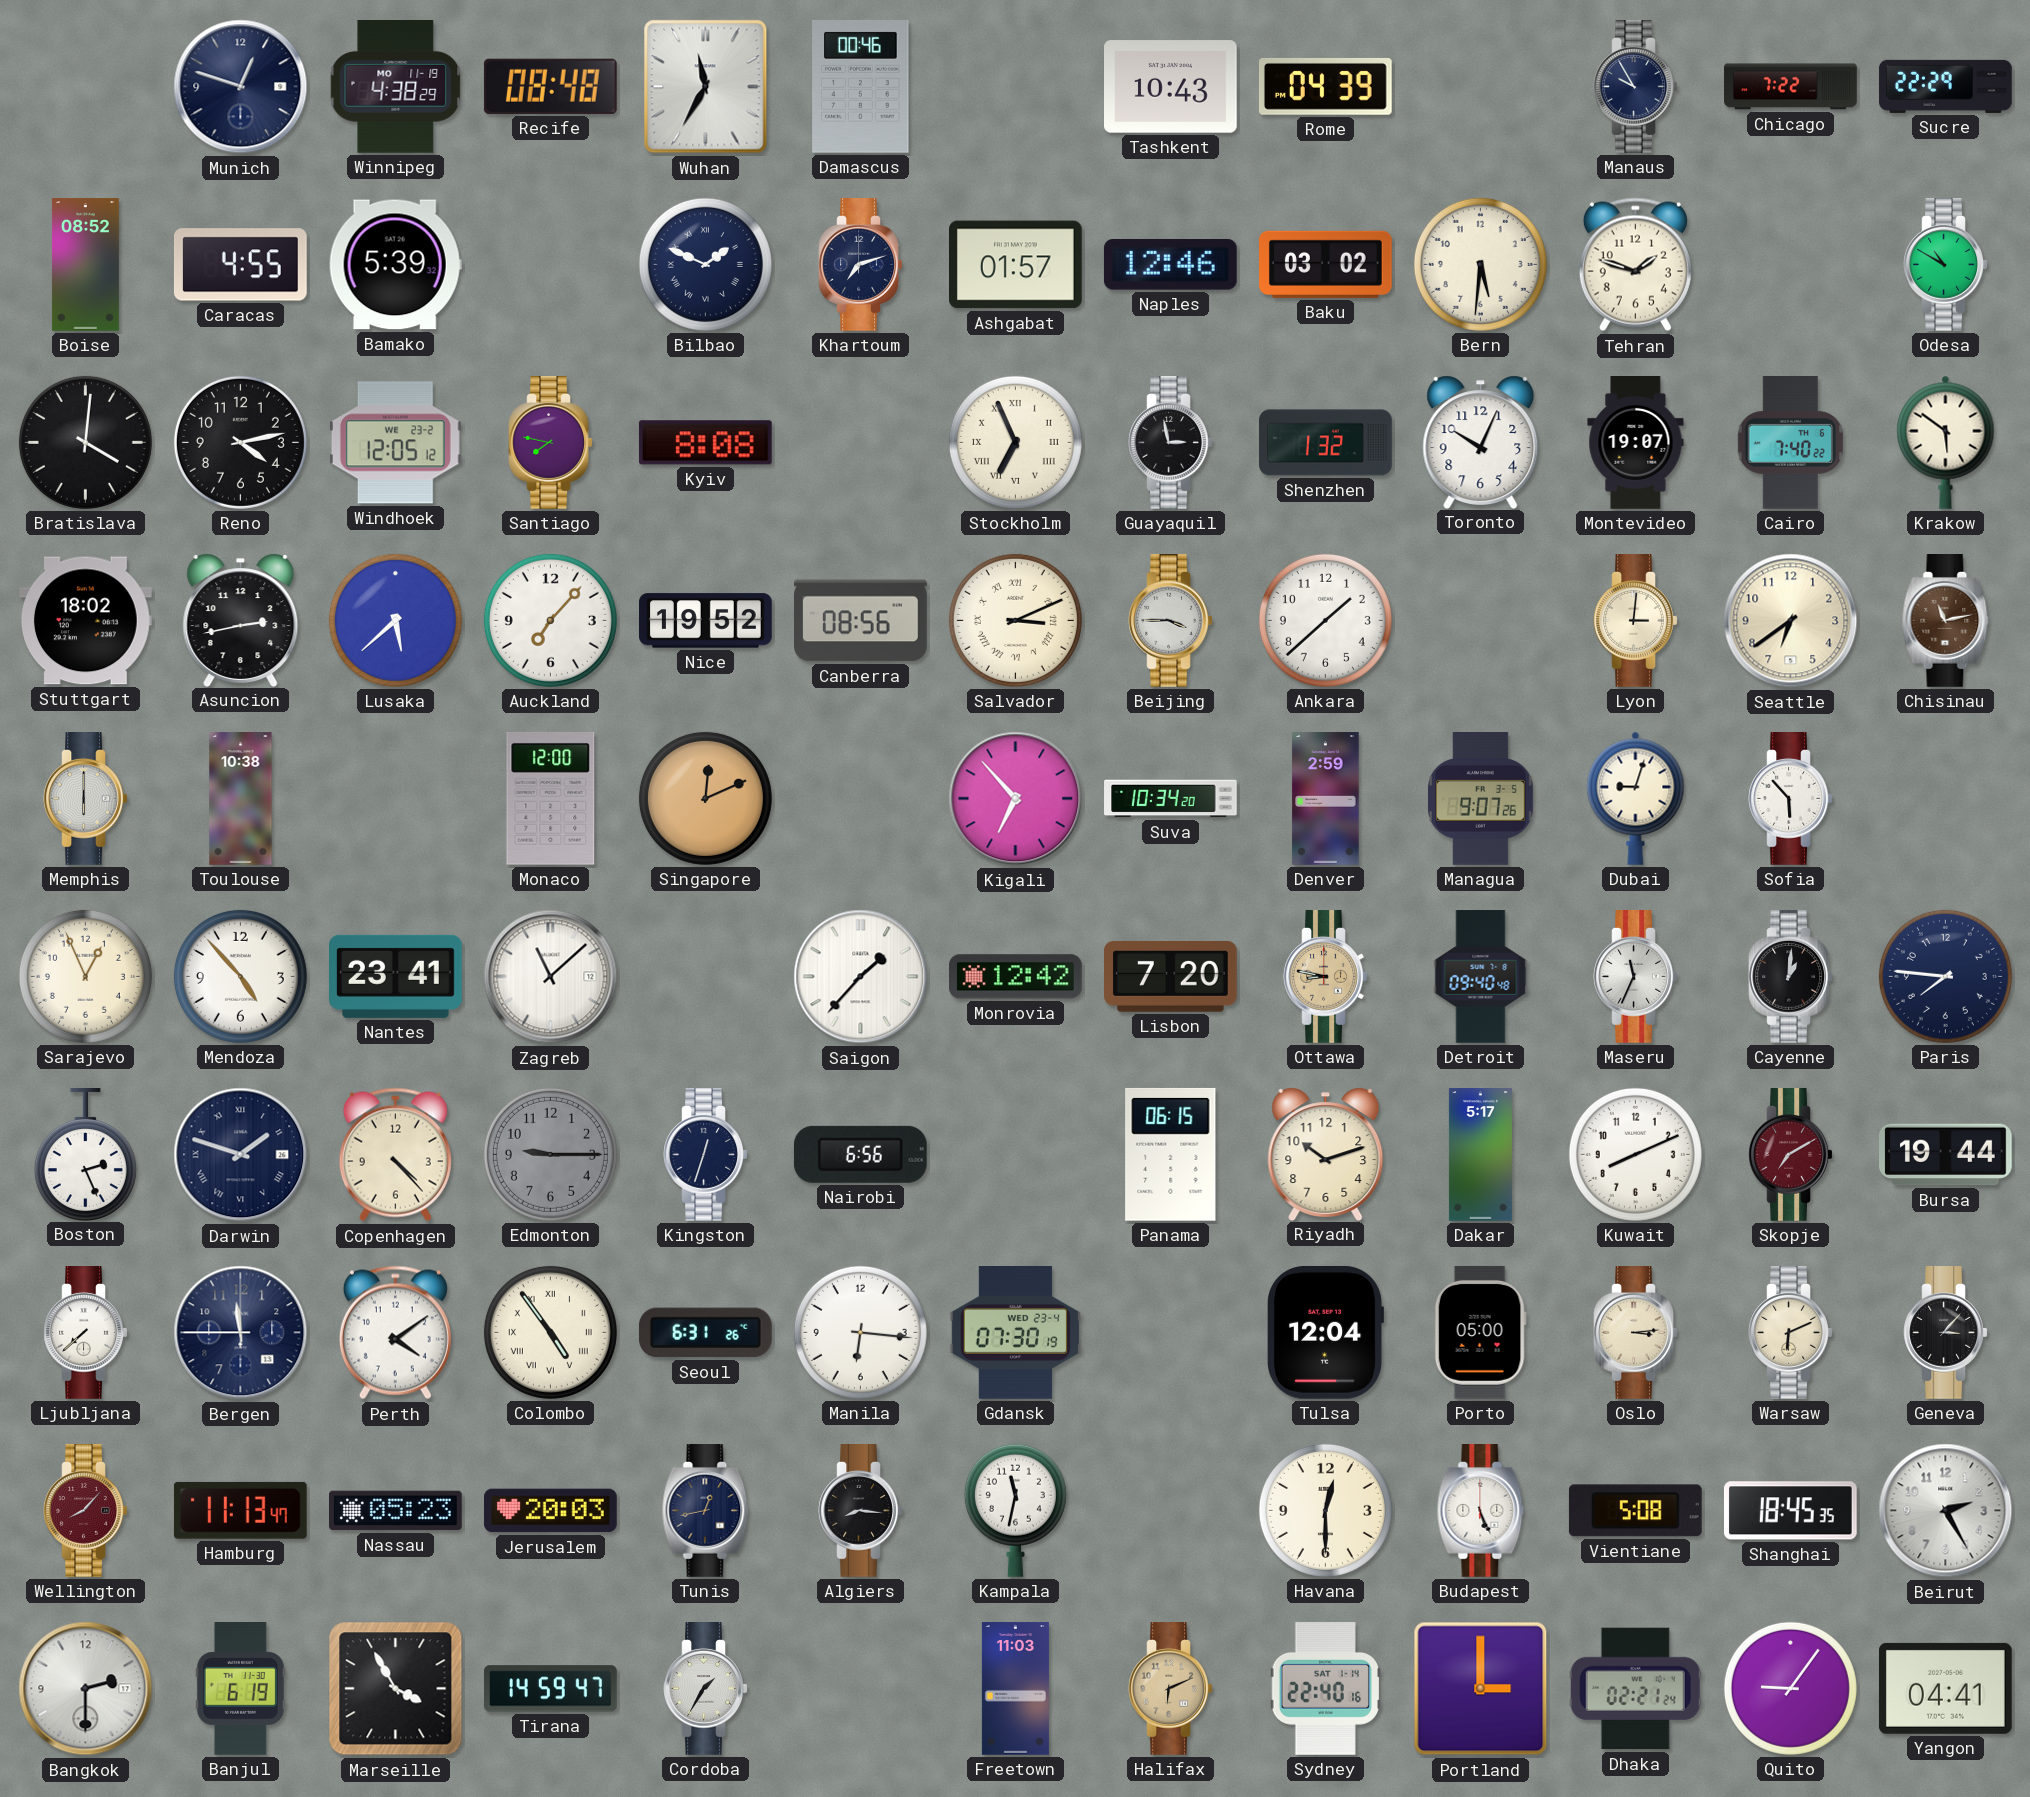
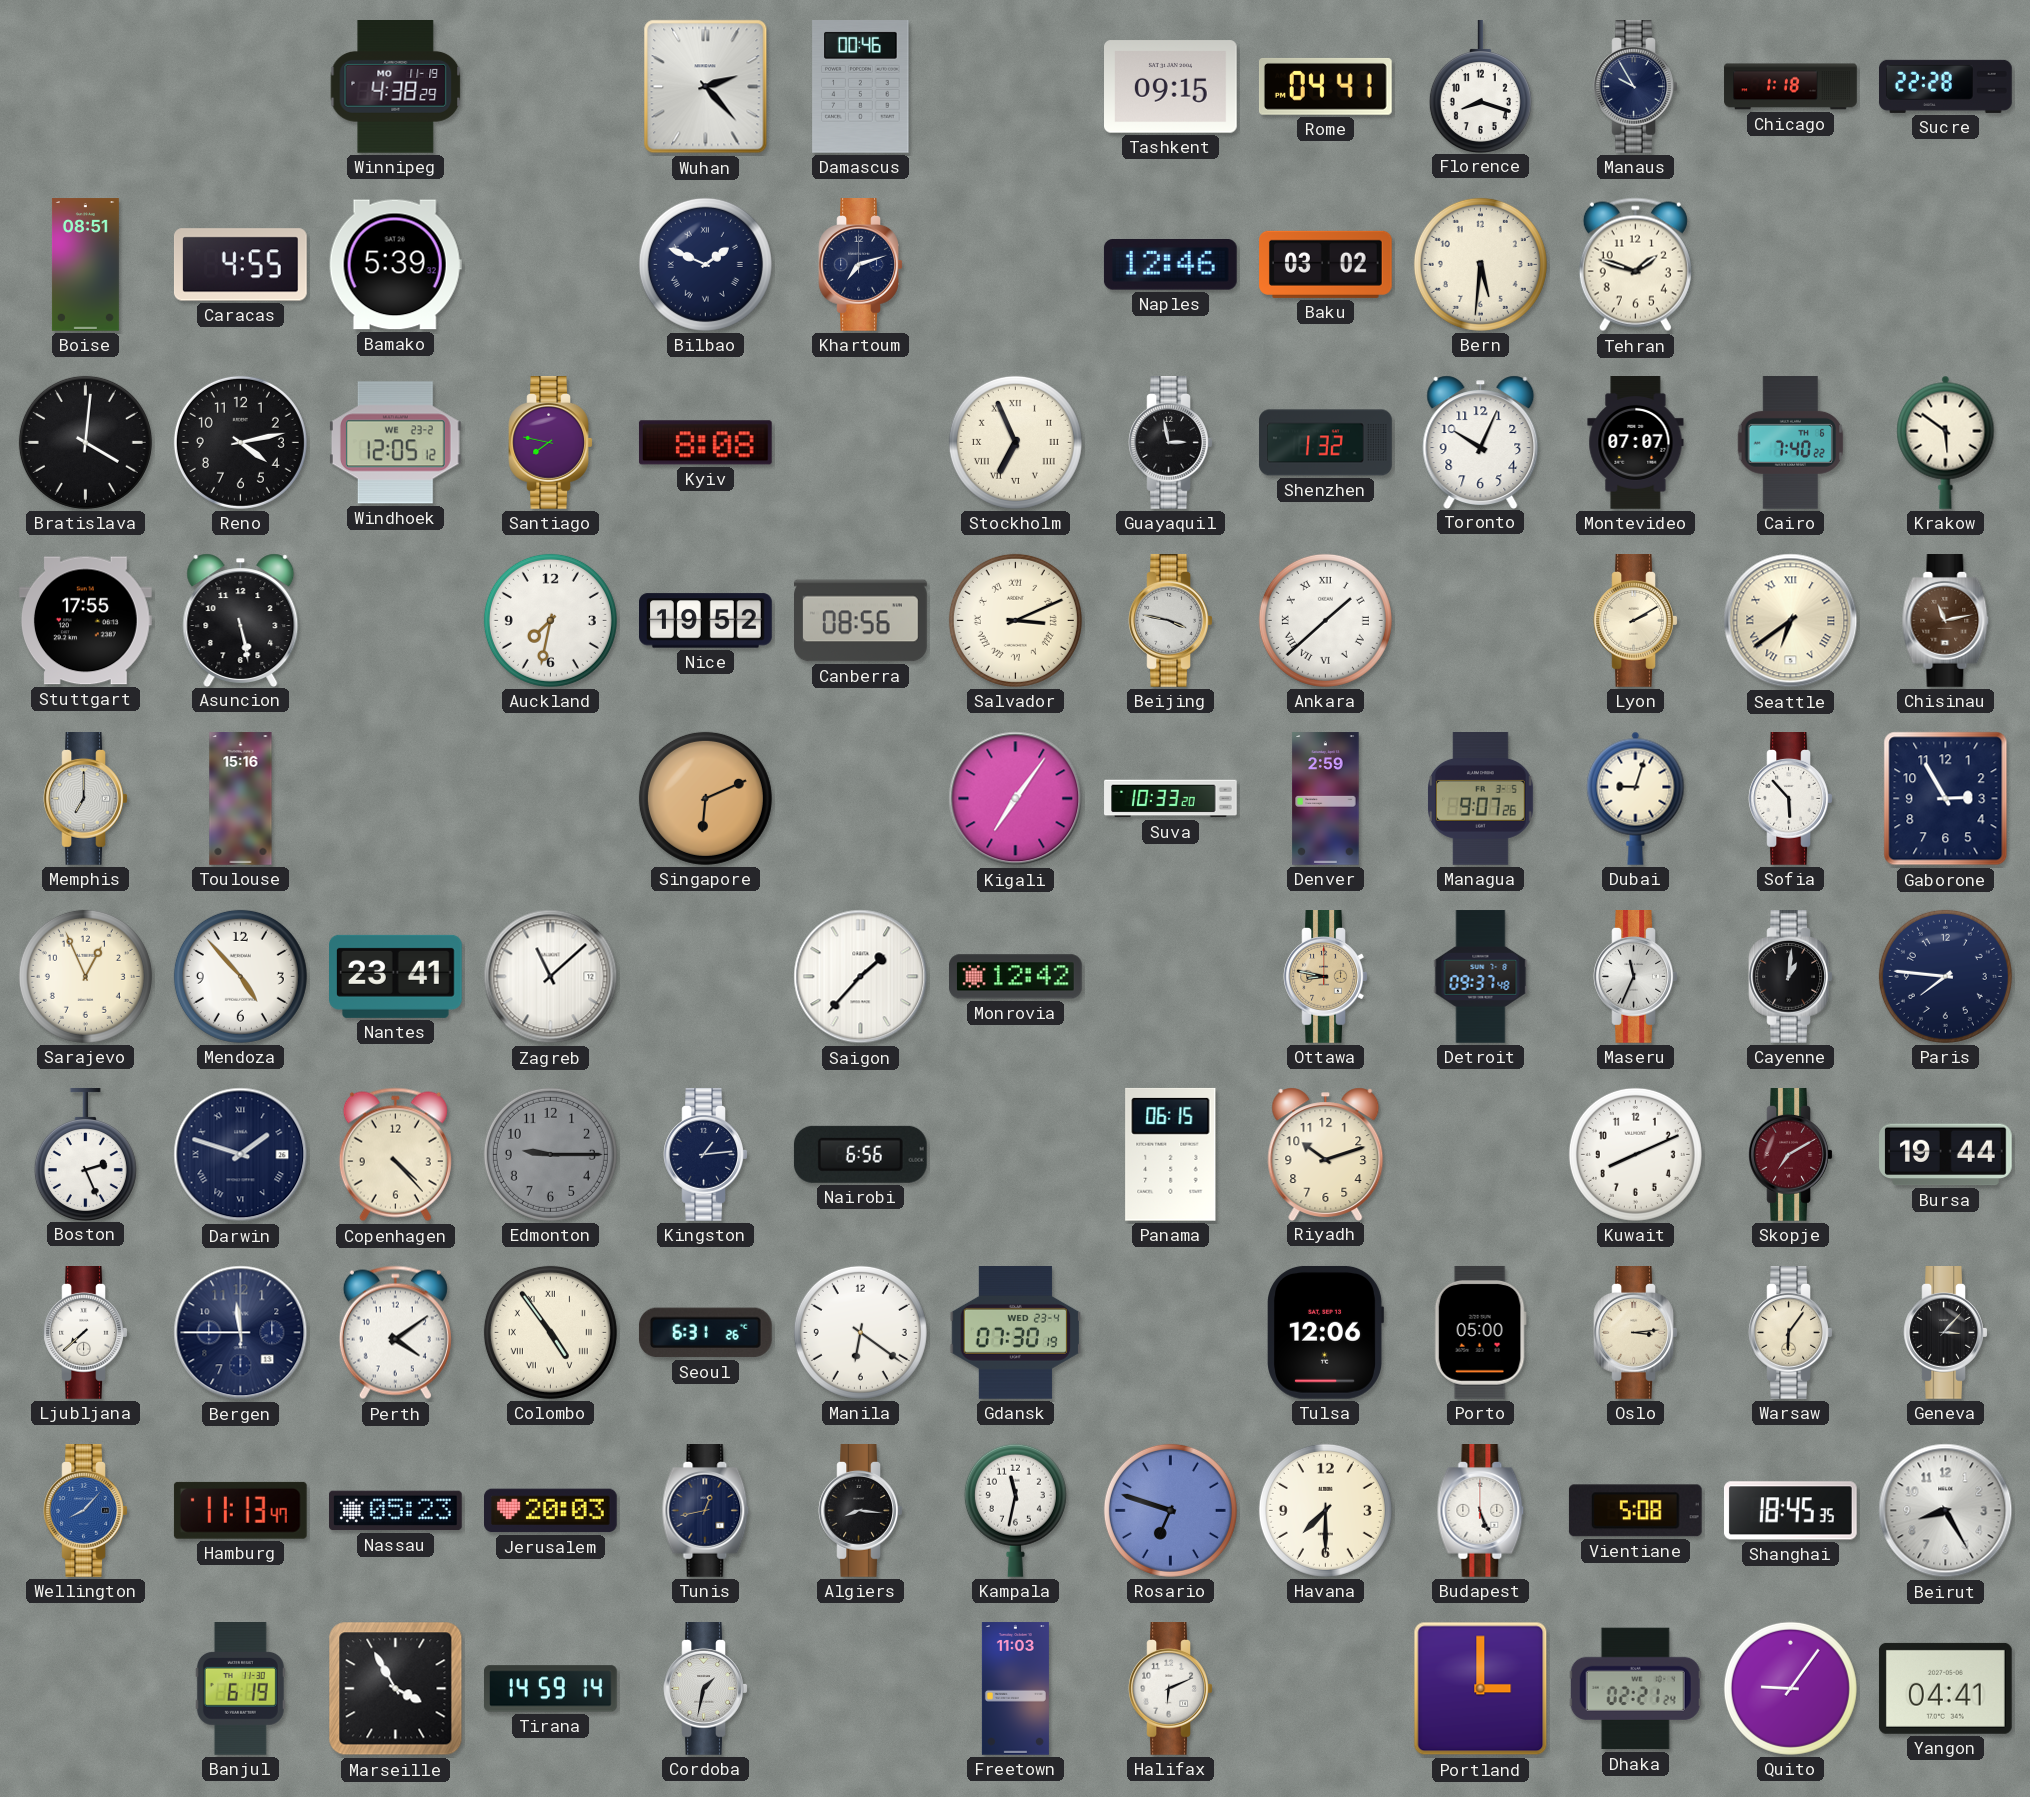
Munich: 12:48 -> none (241, 87)
Recife: 08:48 -> none (550, 86)
Wuhan: 11:35 -> 2:23 (706, 87)
Tashkent: 10:43 -> 09:15 (1171, 87)
Rome: 04:39 -> 04:41 (1325, 86)
Florence: none -> 8:18 (1480, 87)
Chicago: 7:22 -> 1:18 (1791, 87)
Sucre: 22:29 -> 22:28 (1946, 86)
Boise: 08:52 -> 08:51 (85, 265)
Ashgabat: 01:57 -> none (1016, 265)
Odesa: 10:50 -> none (1946, 265)
Montevideo: 19:07 -> 07:07 (1636, 443)
Stuttgart: 18:02 -> 17:55 (85, 621)
Asuncion: 2:43 -> 5:28 (241, 620)
Lusaka: 5:38 -> none (395, 620)
Auckland: 7:07 -> 7:32 (550, 620)
Beijing: 3:45 -> 3:47 (1171, 621)
Ankara numerals: Arabic -> Roman (1325, 620)
Lyon: 3:01 -> 2:10 (1636, 621)
Seattle numerals: Arabic -> Roman (1791, 621)
Memphis: 6:00 -> 7:00 (86, 799)
Toulouse: 10:38 -> 15:16 (241, 799)
Monaco: 12:00 -> none (551, 798)
Singapore: 12:11 -> 6:11 (705, 798)
Kigali: 6:53 -> 7:06 (1016, 799)
Suva: 10:34 -> 10:33 (1171, 799)
Gaborone: none -> 2:55 (1946, 799)
Lisbon: 7:20 -> none (1171, 977)
Detroit: 09:40 -> 09:37 (1481, 977)
Kingston: 12:33 -> 1:14 (706, 1155)
Dakar: 5:17 -> none (1480, 1155)
Manila: 6:16 -> 6:21 (860, 1332)
Tulsa: 12:04 -> 12:06 (1326, 1332)
Warsaw: 6:11 -> 6:06 (1791, 1333)
Wellington dial: burgundy -> blue (86, 1511)
Rosario: none -> 6:48 (1170, 1510)
Havana: 12:30 -> 7:30 (1325, 1510)
Beirut: 2:25 -> 8:25 (1946, 1511)
Bangkok: 2:30 -> none (86, 1689)
Tirana: 14:59:47 -> 14:59:14 (551, 1689)
Cordoba: 1:35 -> 1:32 (706, 1689)
Halifax dial: champagne -> white (1171, 1689)
Sydney: 22:40 -> none (1325, 1689)
